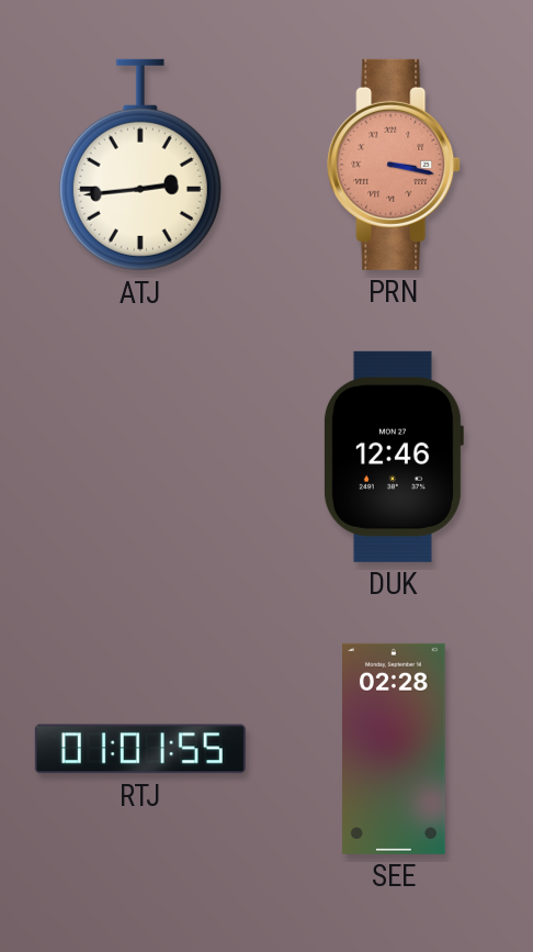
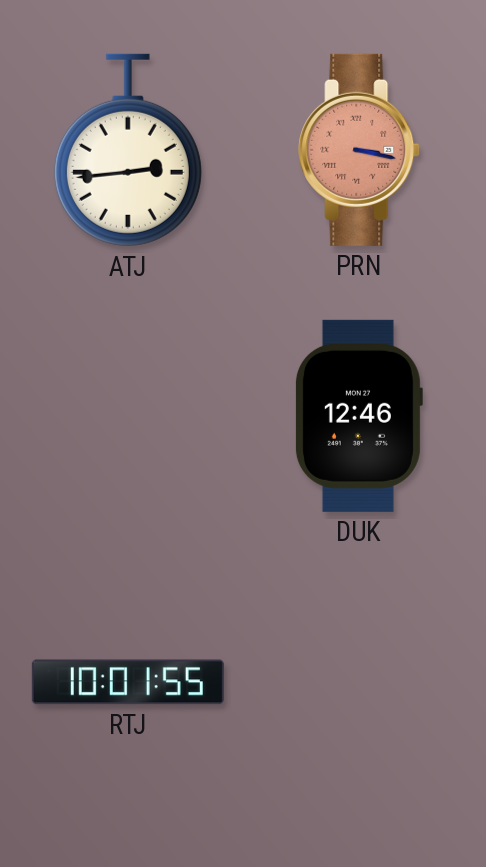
RTJ: 01:01 -> 10:01 (128, 682)
SEE: 02:28 -> none (395, 749)
